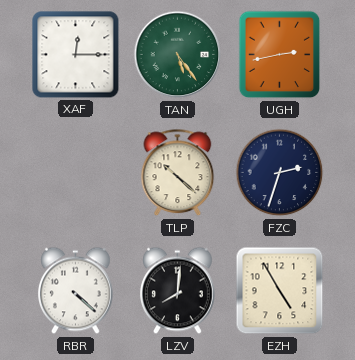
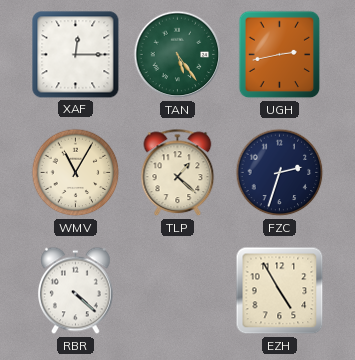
WMV: none -> 11:05 (76, 173)
TLP: 10:22 -> 1:22 (178, 173)
LZV: 8:01 -> none (178, 291)
